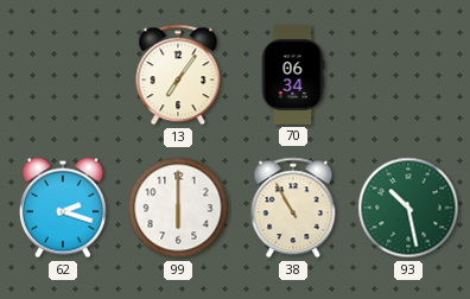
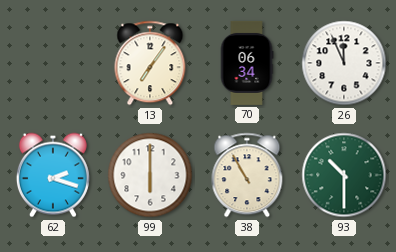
26: none -> 11:56 (344, 63)
93: 10:28 -> 10:30 (344, 175)
